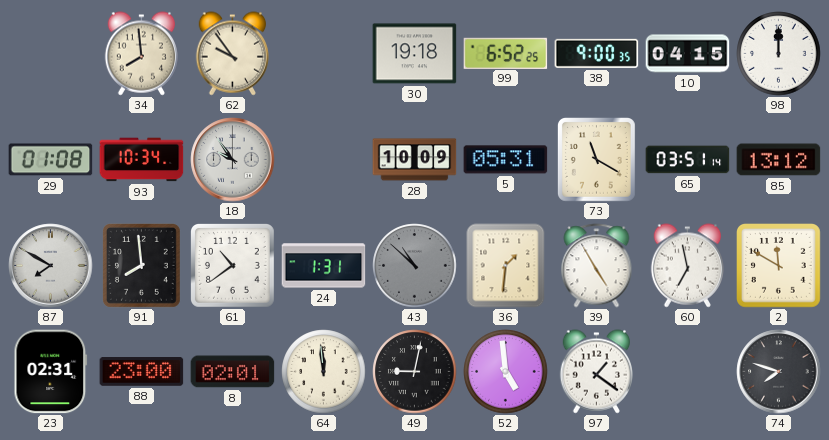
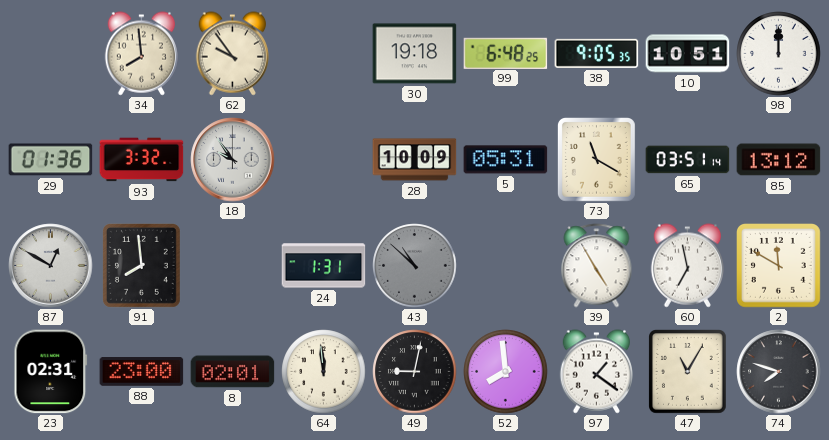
99: 6:52 -> 6:48 (506, 53)
38: 9:00 -> 9:05 (597, 53)
10: 04:15 -> 10:51 (688, 54)
29: 01:08 -> 01:36 (51, 160)
93: 10:34 -> 3:32 (142, 160)
87: 7:50 -> 12:50 (51, 266)
61: 10:39 -> none (233, 266)
36: 1:31 -> none (506, 266)
52: 4:59 -> 7:59 (506, 372)
47: none -> 11:05 (688, 372)
